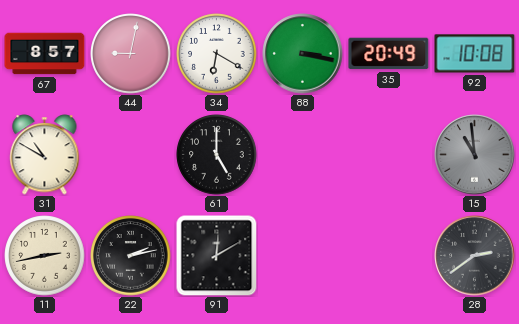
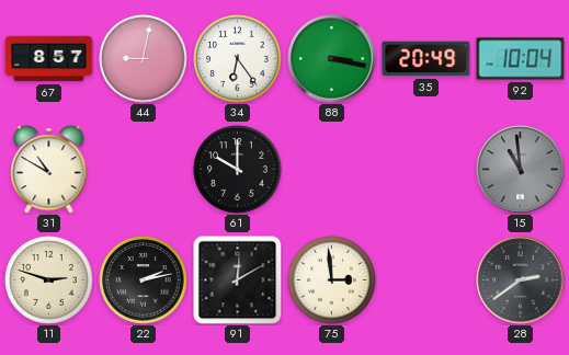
34: 6:20 -> 6:24 (238, 59)
92: 10:08 -> 10:04 (521, 59)
61: 5:00 -> 10:00 (238, 170)
11: 2:43 -> 2:48 (49, 280)
75: none -> 2:59 (332, 280)
